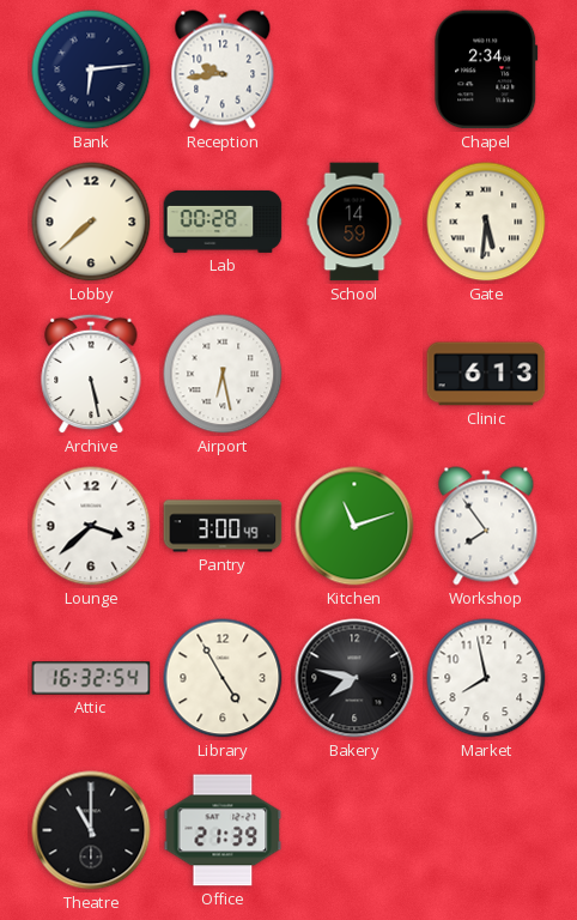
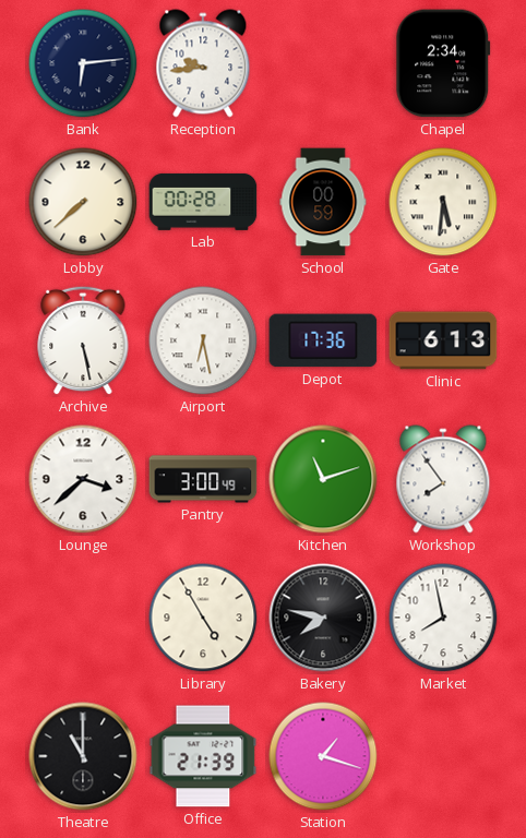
School: 14:59 -> 00:59 (323, 202)
Depot: none -> 17:36 (323, 340)
Attic: 16:32 -> none (91, 678)
Station: none -> 1:18 (323, 756)
